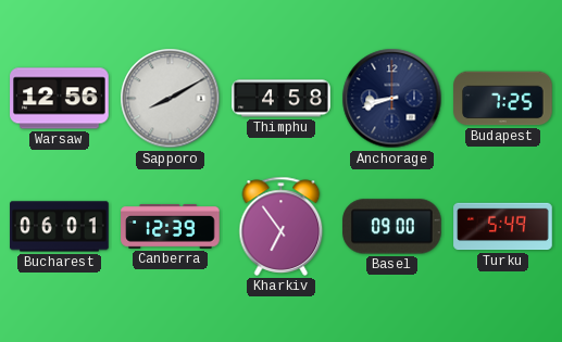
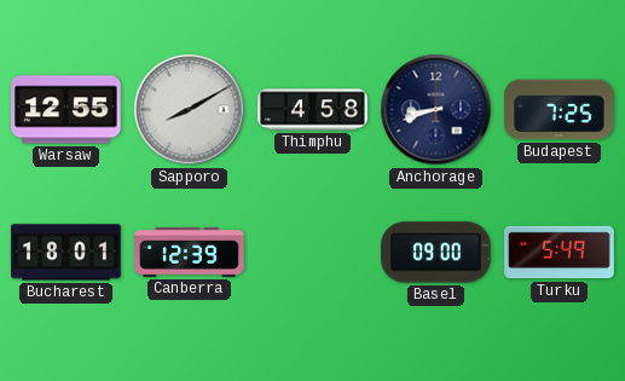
Warsaw: 12:56 -> 12:55 (66, 110)
Bucharest: 06:01 -> 18:01 (66, 253)
Kharkiv: 6:54 -> none (282, 226)
